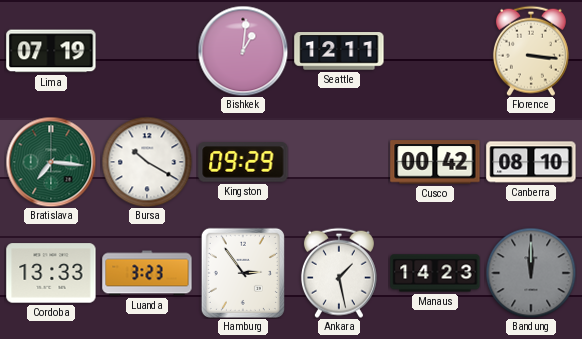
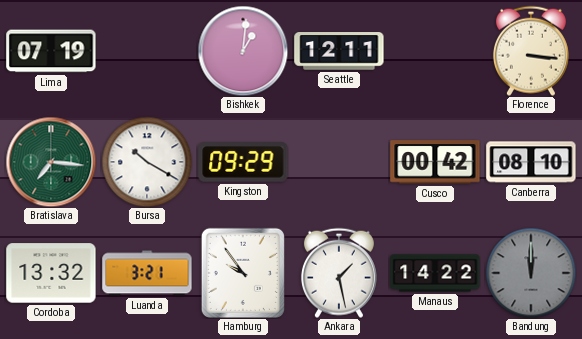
Cordoba: 13:33 -> 13:32 (51, 273)
Luanda: 3:23 -> 3:21 (147, 273)
Hamburg: 2:54 -> 9:54 (243, 273)
Manaus: 14:23 -> 14:22 (435, 273)
